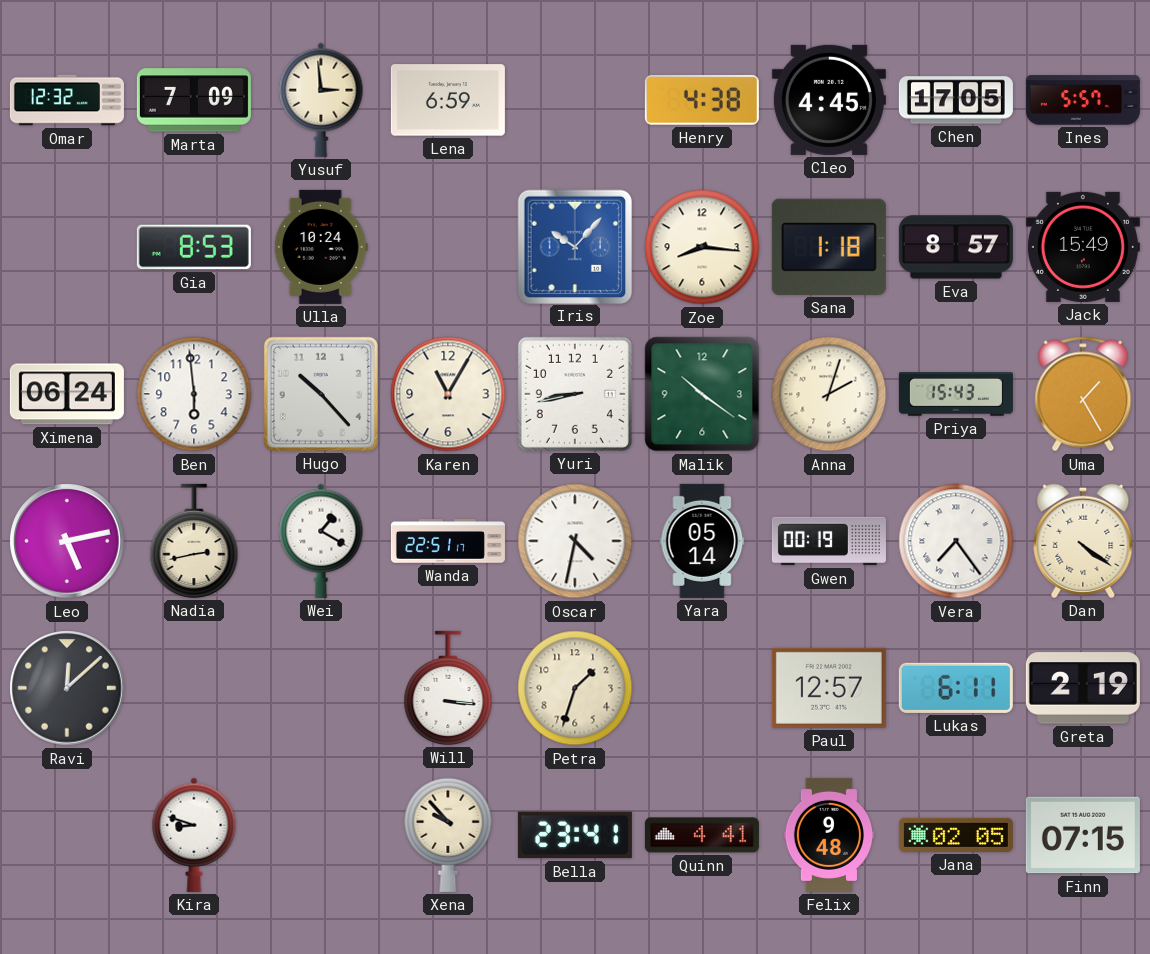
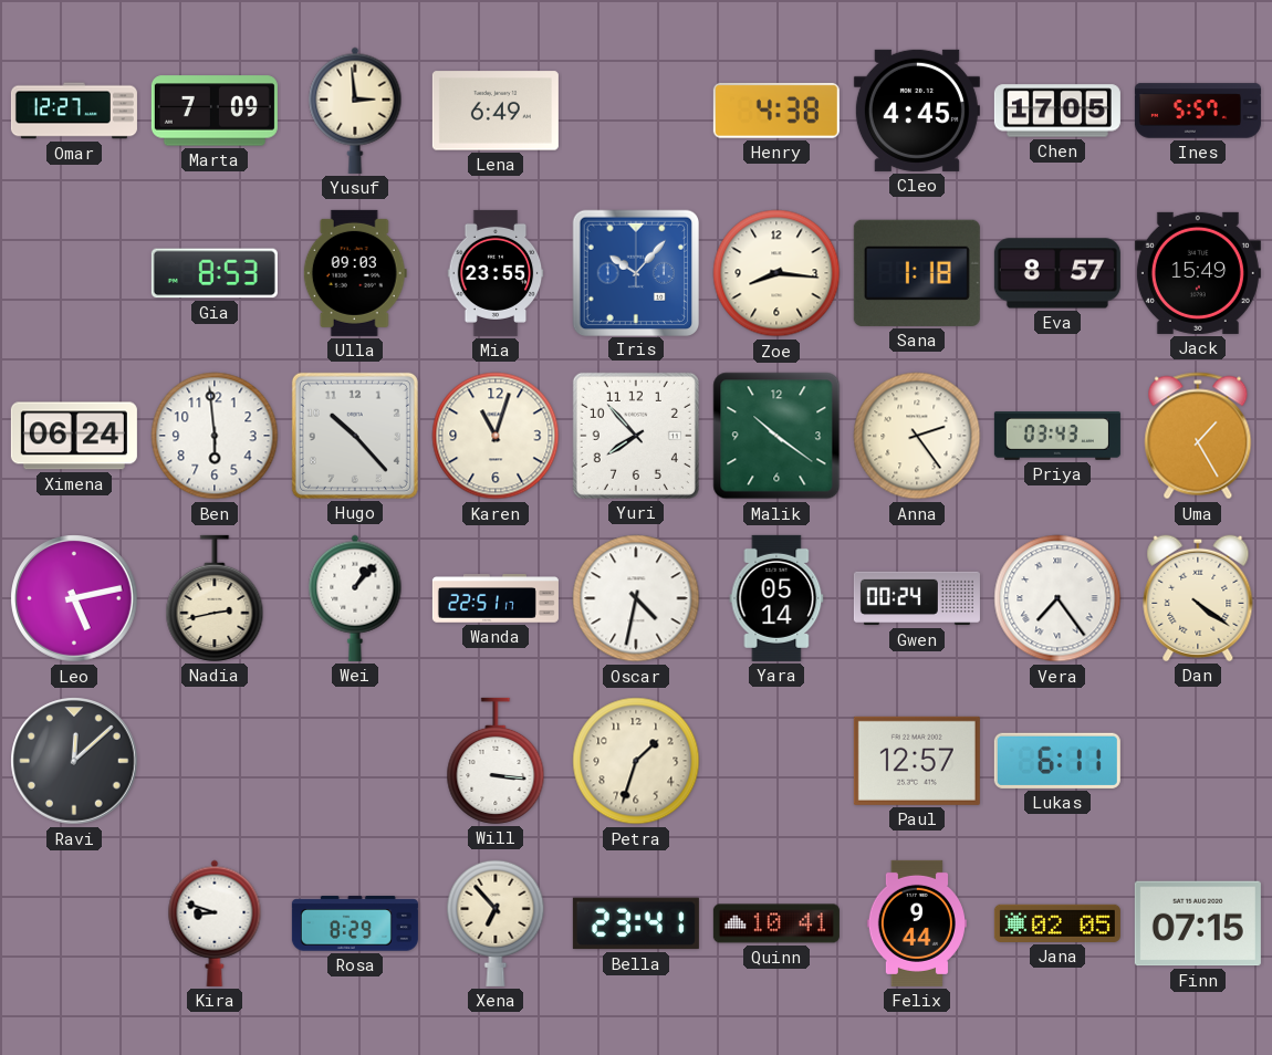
Omar: 12:32 -> 12:27 (74, 111)
Lena: 6:59 -> 6:49 (496, 111)
Ulla: 10:24 -> 09:03 (355, 273)
Mia: none -> 23:55 (496, 273)
Karen: 11:05 -> 11:03 (496, 436)
Yuri: 8:43 -> 7:53 (636, 436)
Anna: 2:03 -> 2:24 (917, 436)
Priya: 15:43 -> 03:43 (1057, 437)
Wei: 1:20 -> 1:07 (355, 598)
Gwen: 00:19 -> 00:24 (917, 598)
Greta: 2:19 -> none (1083, 688)
Rosa: none -> 8:29 (355, 923)
Xena: 9:53 -> 6:53 (496, 923)
Quinn: 4:41 -> 10:41 (776, 923)
Felix: 9:48 -> 9:44 (917, 923)
